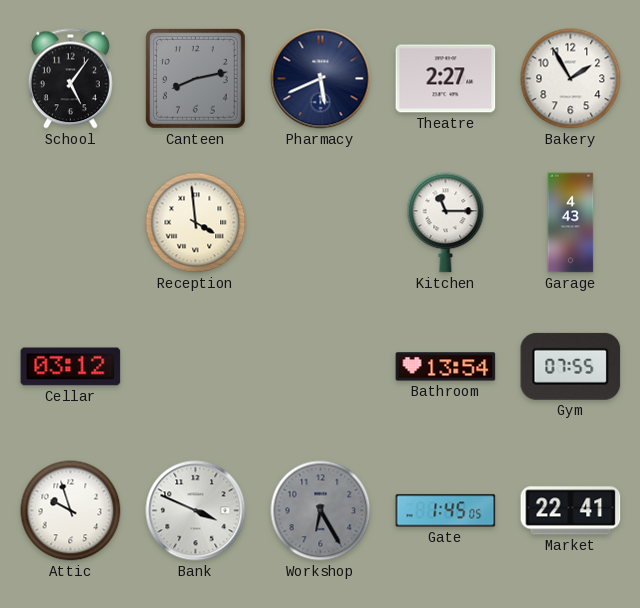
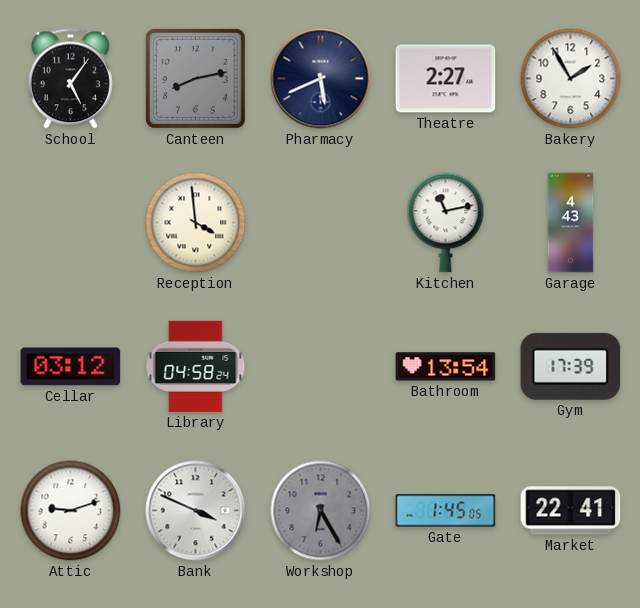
Kitchen: 11:15 -> 11:13 (446, 223)
Library: none -> 04:58 (196, 366)
Gym: 07:55 -> 17:39 (571, 366)
Attic: 9:57 -> 9:12 (71, 511)
